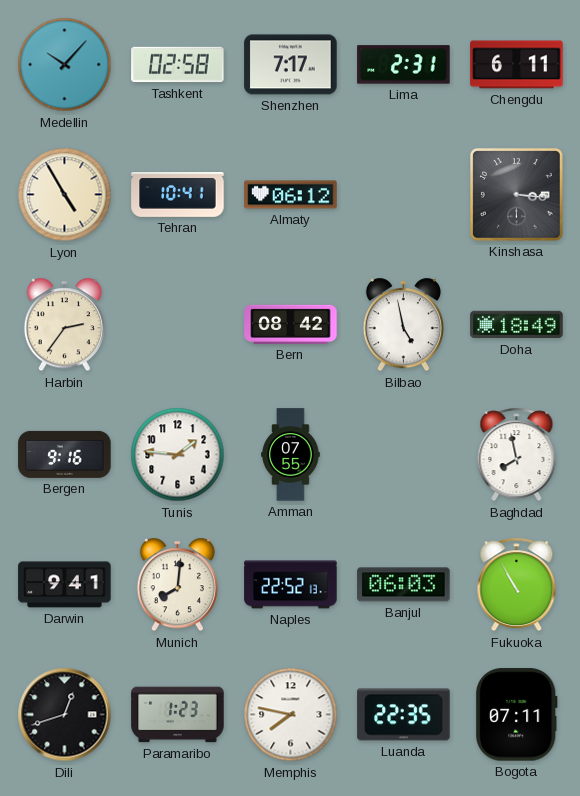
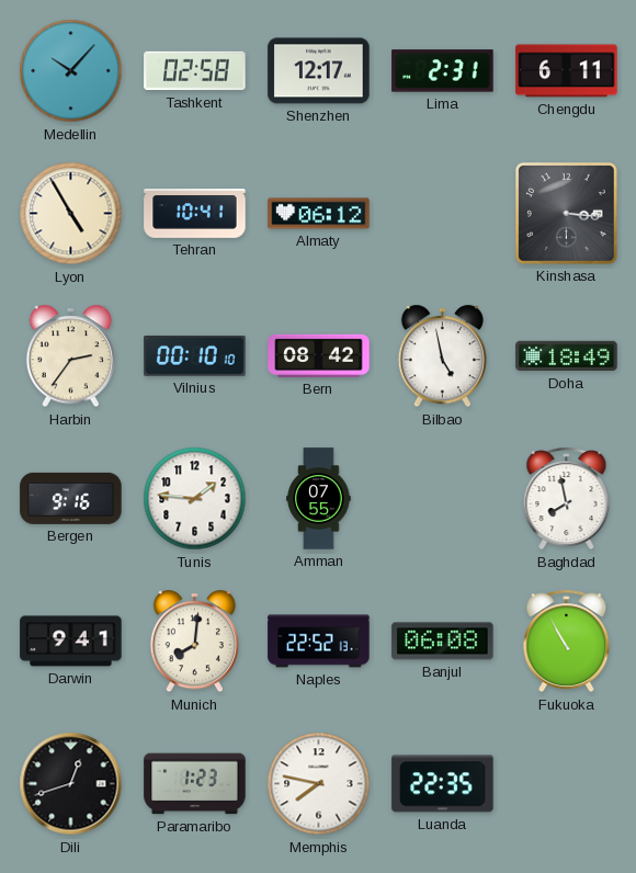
Shenzhen: 7:17 -> 12:17 (319, 71)
Vilnius: none -> 00:10 (195, 356)
Banjul: 06:03 -> 06:08 (443, 642)
Bogota: 07:11 -> none (517, 715)
